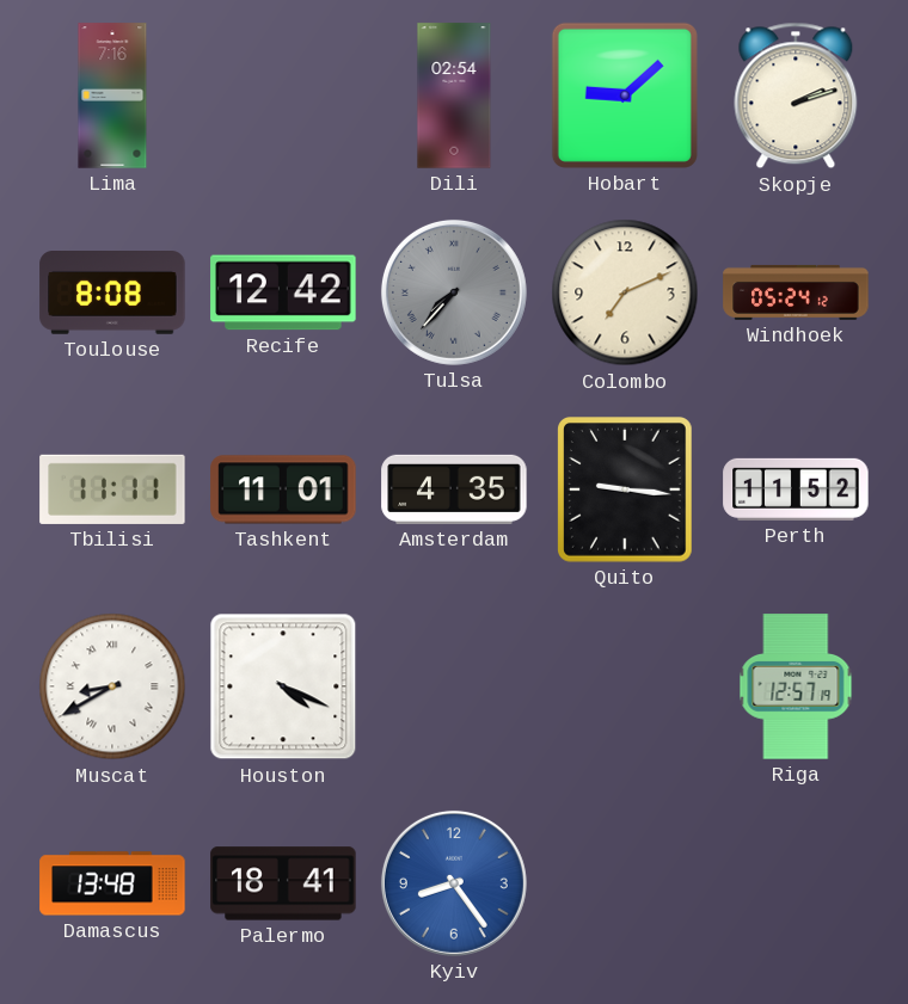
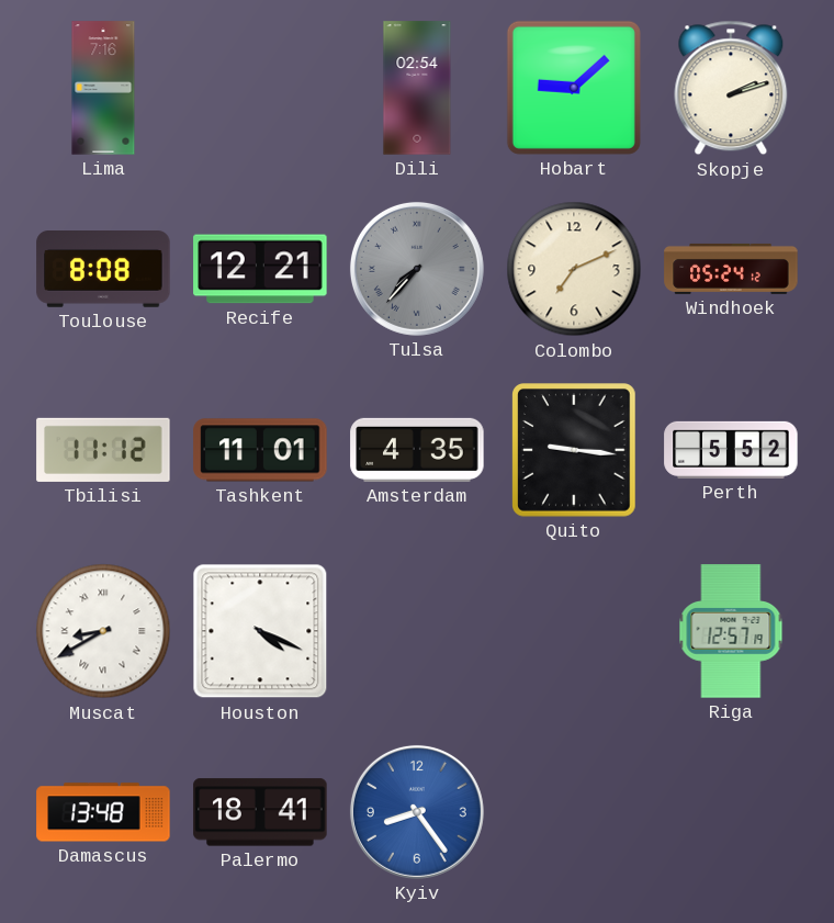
Recife: 12:42 -> 12:21 (260, 269)
Tbilisi: 11:11 -> 11:12 (103, 450)
Perth: 11:52 -> 5:52 (731, 450)
